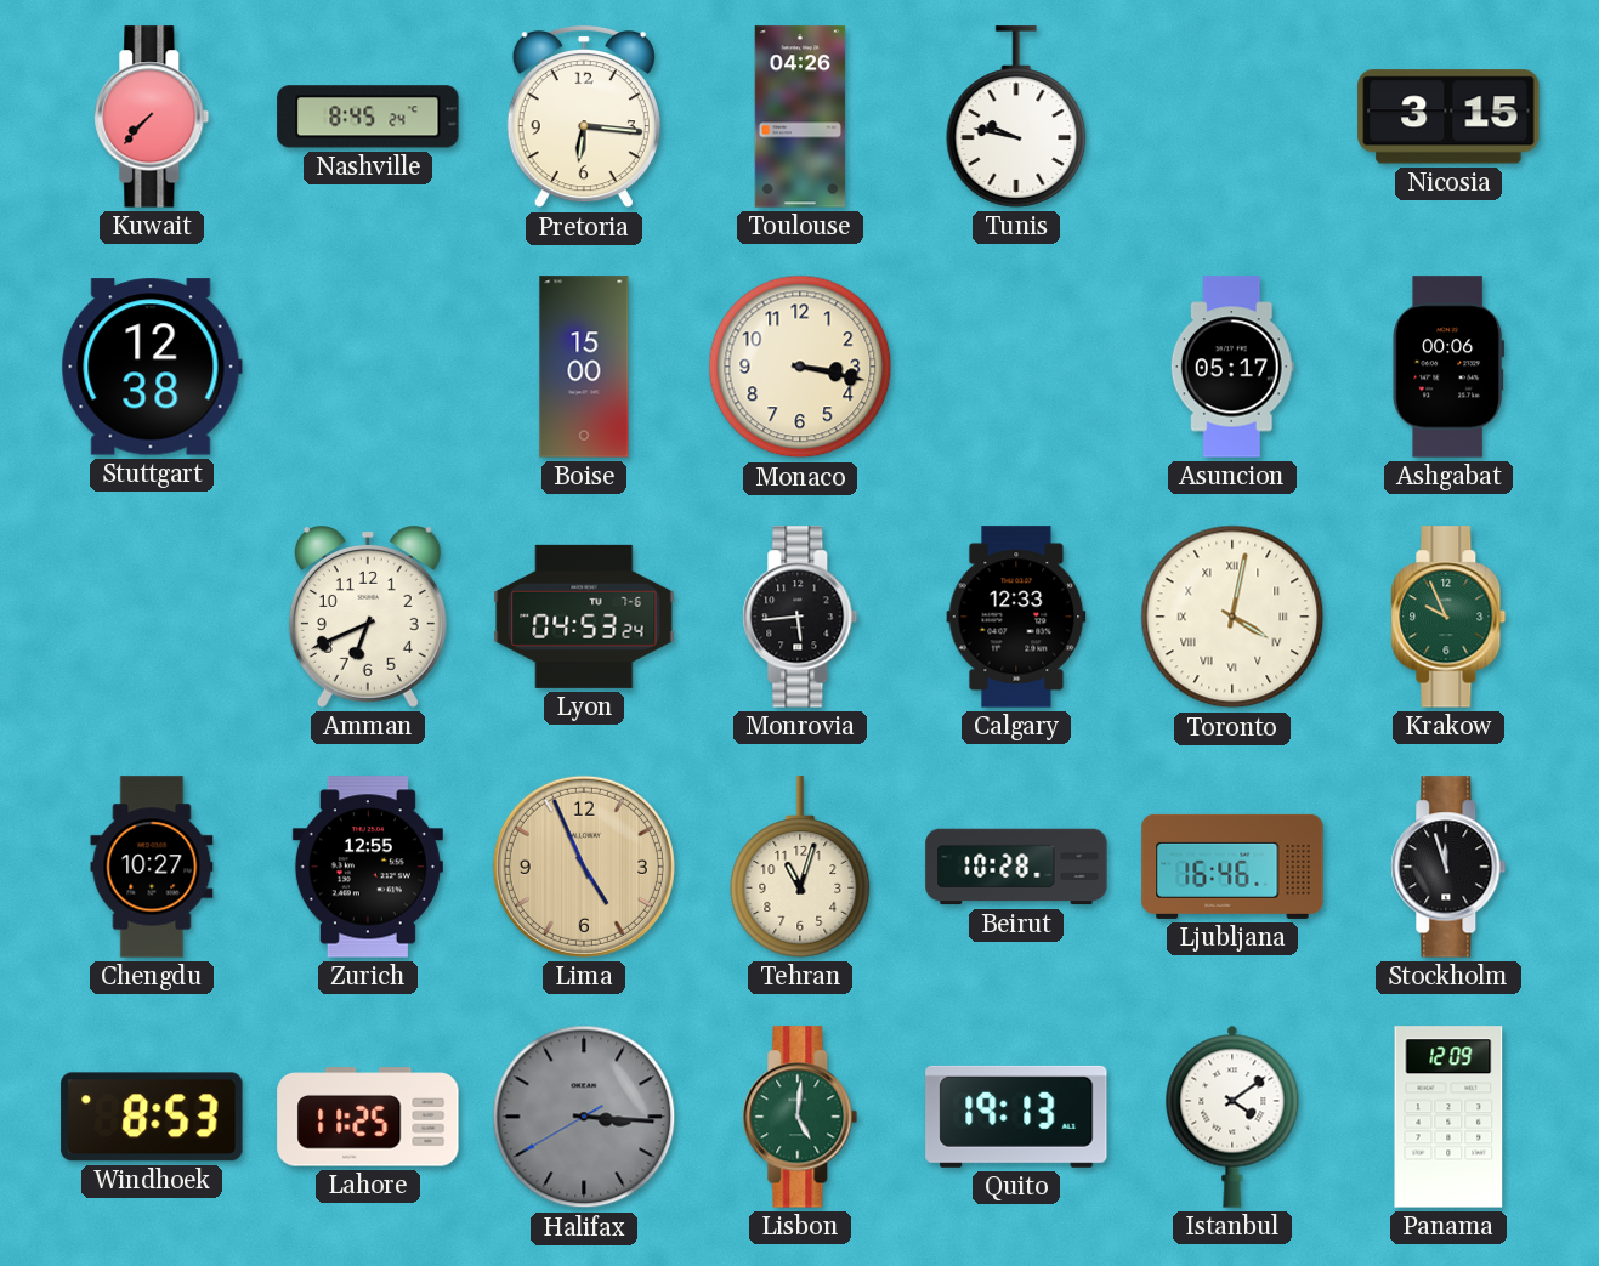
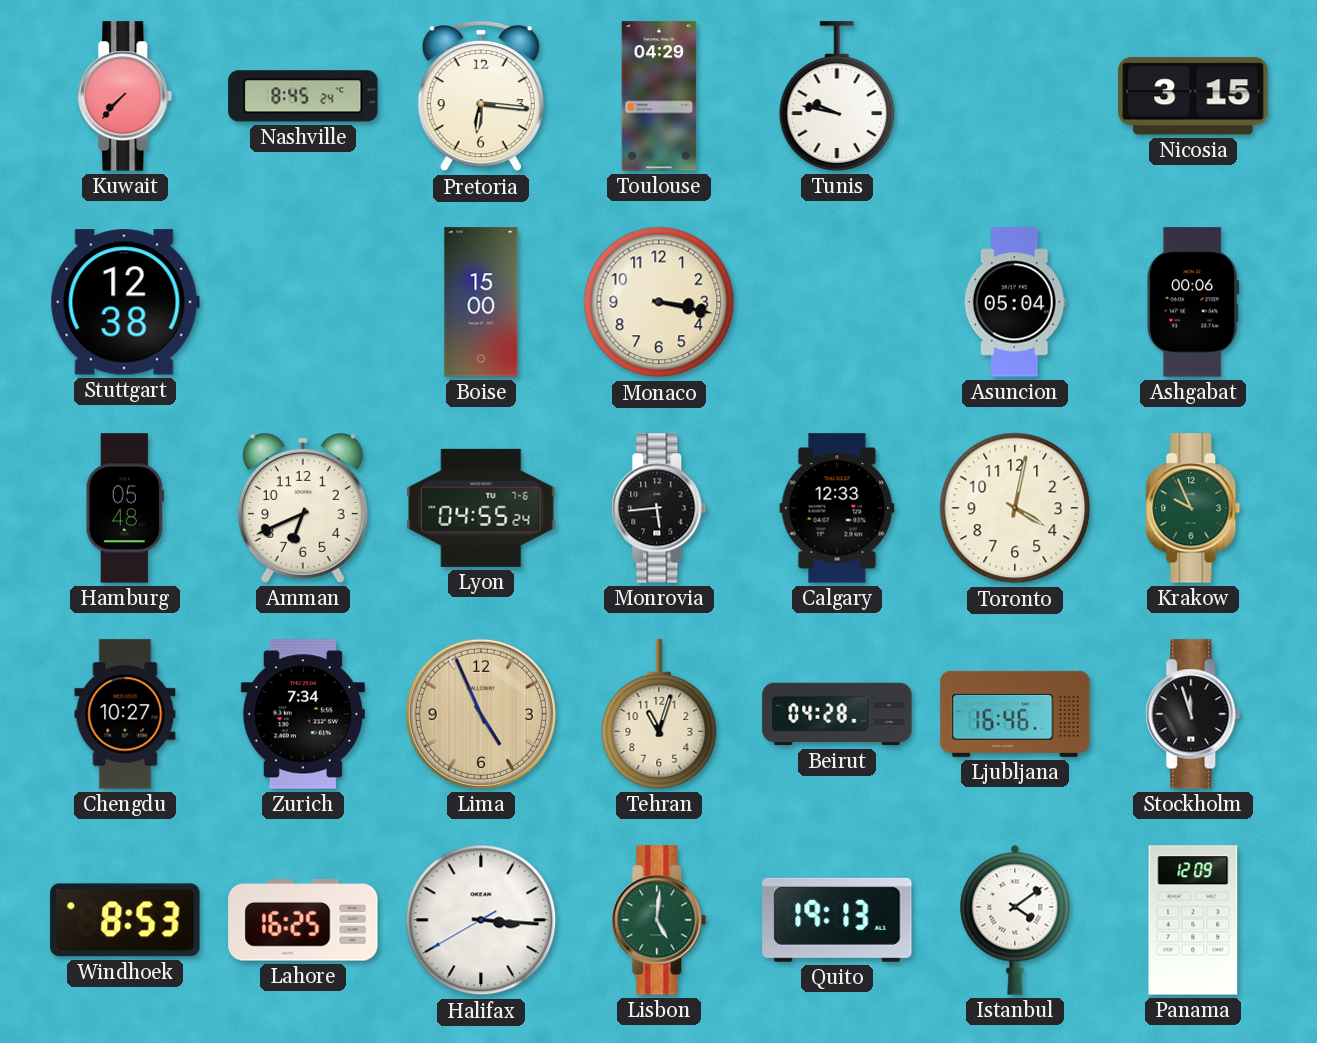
Toulouse: 04:26 -> 04:29 (659, 96)
Asuncion: 05:17 -> 05:04 (1015, 302)
Hamburg: none -> 05:48 (125, 508)
Lyon: 04:53 -> 04:55 (481, 508)
Toronto numerals: Roman -> Arabic (1015, 508)
Zurich: 12:55 -> 7:34 (303, 714)
Beirut: 10:28 -> 04:28 (837, 714)
Lahore: 11:25 -> 16:25 (303, 920)
Halifax dial: grey -> white (481, 920)
